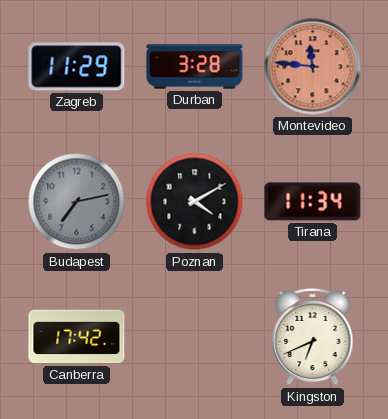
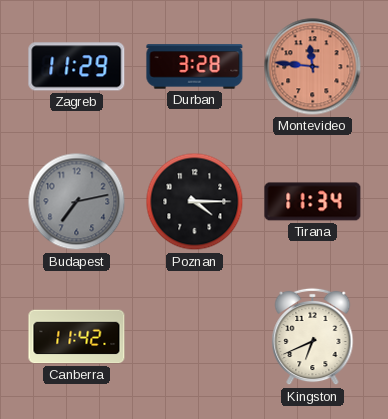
Poznan: 4:10 -> 4:15 (195, 202)
Canberra: 17:42 -> 11:42 (77, 337)
